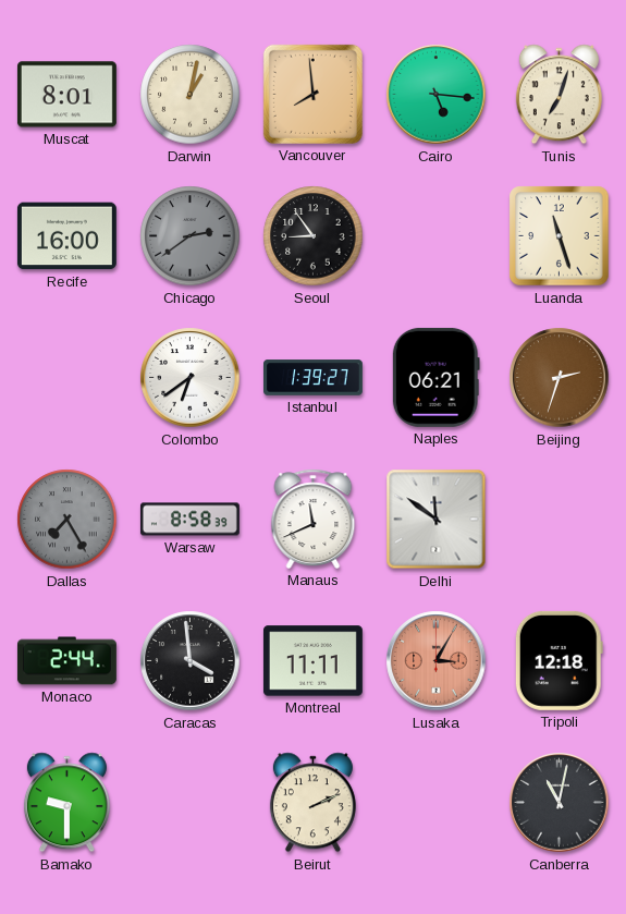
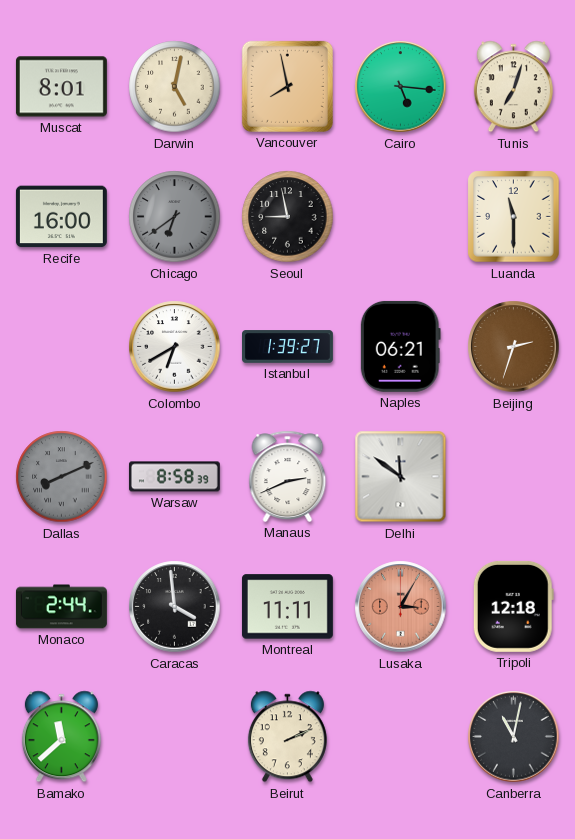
Darwin: 1:02 -> 5:02 (175, 87)
Vancouver: 7:59 -> 7:58 (287, 86)
Chicago: 2:39 -> 6:39 (175, 217)
Seoul: 8:54 -> 8:58 (288, 217)
Luanda: 11:27 -> 11:30 (514, 217)
Colombo: 6:39 -> 6:40 (175, 347)
Dallas: 7:25 -> 8:11 (62, 477)
Manaus: 11:41 -> 2:41 (288, 476)
Bamako: 9:30 -> 11:38 (61, 737)
